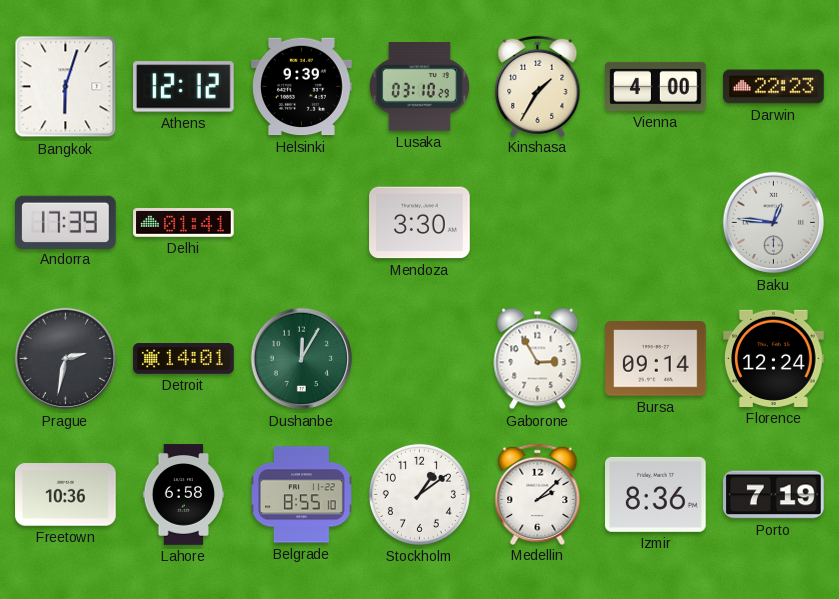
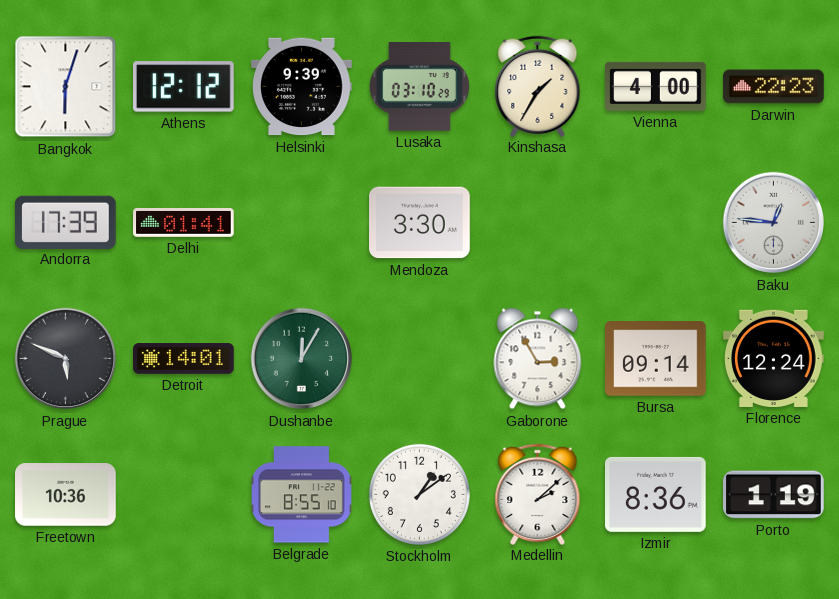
Prague: 2:32 -> 5:49 (66, 359)
Lahore: 6:58 -> none (184, 495)
Porto: 7:19 -> 1:19 (774, 495)
